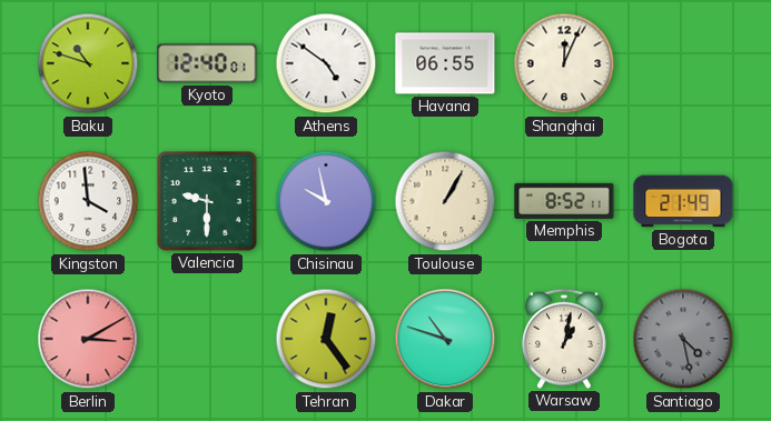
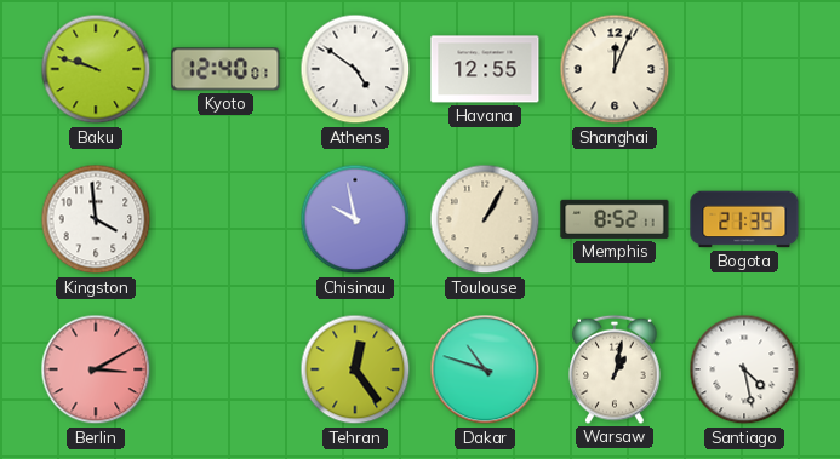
Baku: 10:48 -> 9:48 (96, 69)
Havana: 06:55 -> 12:55 (485, 69)
Valencia: 9:30 -> none (207, 201)
Bogota: 21:49 -> 21:39 (744, 219)
Santiago dial: grey -> white (744, 369)
